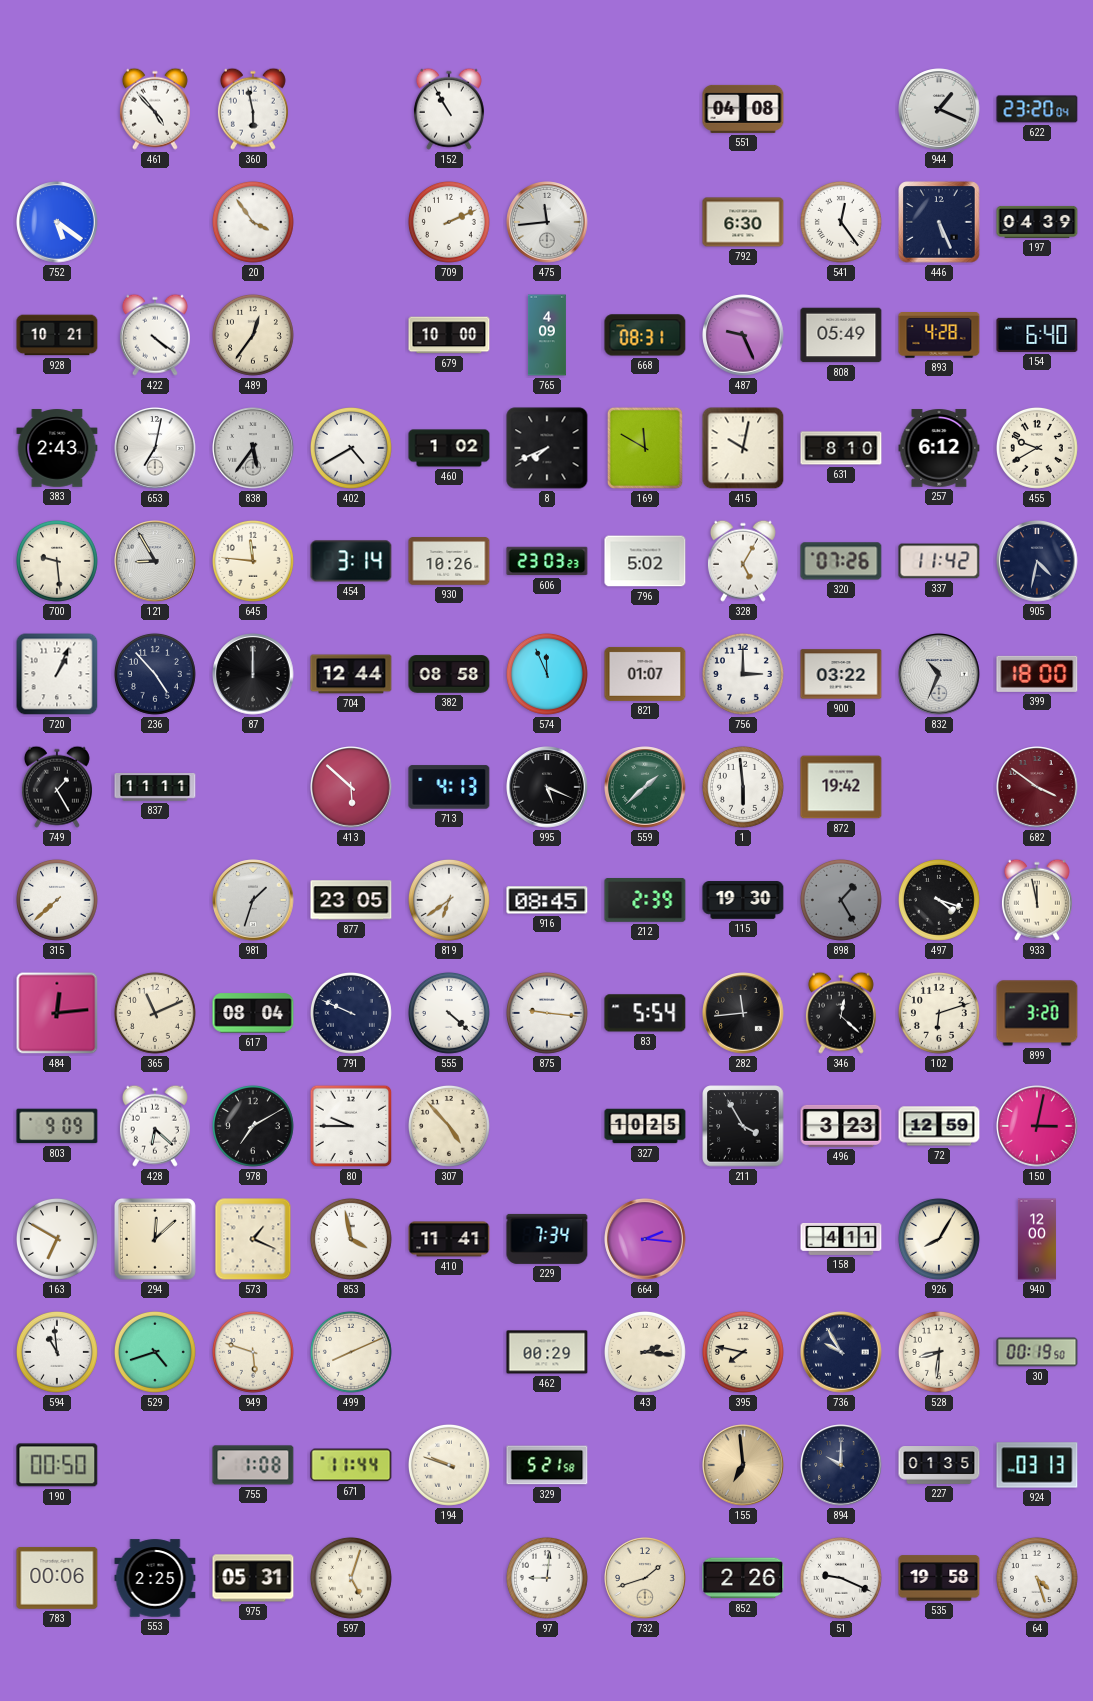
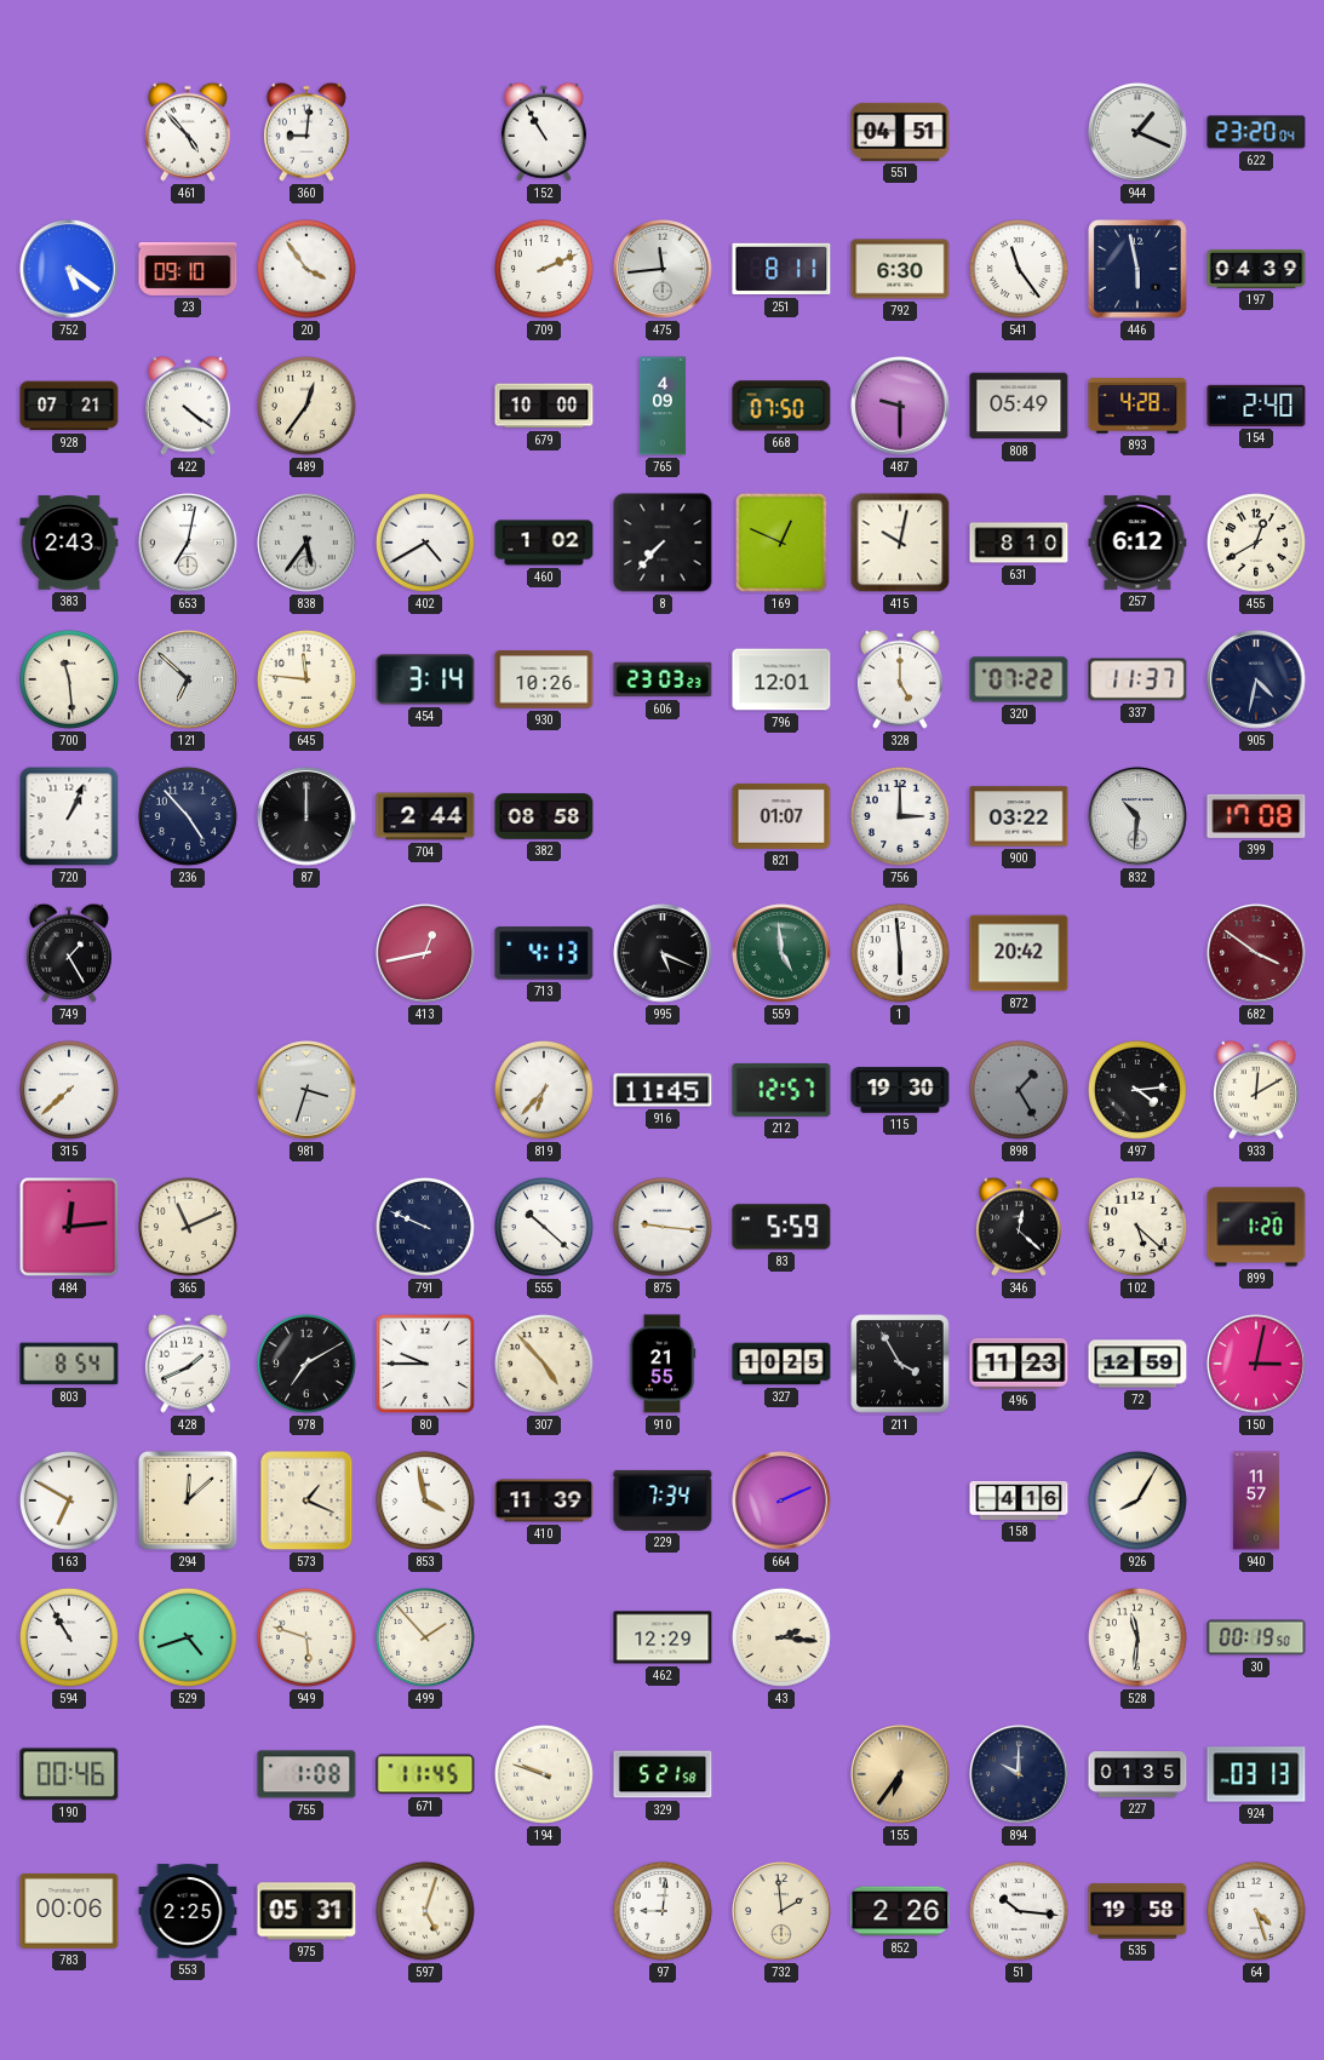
360: 5:58 -> 9:01 (306, 132)
551: 04:08 -> 04:51 (900, 132)
23: none -> 09:10 (188, 269)
251: none -> 8:11 (781, 269)
541: 12:24 -> 11:24 (1019, 269)
446: 5:26 -> 5:58 (1137, 269)
928: 10:21 -> 07:21 (69, 406)
668: 08:31 -> 07:50 (781, 406)
487: 9:26 -> 9:30 (900, 406)
154: 6:40 -> 2:40 (1256, 406)
8: 7:41 -> 7:37 (663, 543)
169: 11:50 -> 12:49 (781, 543)
455: 9:40 -> 12:40 (1256, 543)
700: 9:29 -> 11:29 (69, 679)
121: 8:55 -> 6:52 (188, 679)
796: 5:02 -> 12:01 (781, 679)
328: 5:05 -> 5:00 (900, 679)
320: 07:26 -> 07:22 (1019, 679)
337: 11:42 -> 11:37 (1137, 679)
704: 12:44 -> 2:44 (425, 816)
574: 11:56 -> none (547, 674)
832: 10:34 -> 10:31 (1137, 816)
399: 18:00 -> 17:08 (1256, 816)
837: 11:11 -> none (155, 787)
413: 5:52 -> 12:43 (425, 953)
559: 1:38 -> 4:59 (781, 953)
872: 19:42 -> 20:42 (1019, 953)
981: 1:33 -> 3:33 (306, 1090)
877: 23:05 -> none (351, 900)
819: 6:39 -> 6:37 (544, 1090)
916: 08:45 -> 11:45 (663, 1090)
212: 2:39 -> 12:57 (781, 1091)
497: 4:18 -> 4:14 (1137, 1090)
933: 11:58 -> 12:10 (1256, 1090)
617: 08:04 -> none (253, 1013)
555: 4:22 -> 10:22 (544, 1227)
83: 5:54 -> 5:59 (781, 1227)
282: 11:44 -> none (743, 1013)
102: 6:12 -> 5:22 (1137, 1227)
899: 3:20 -> 1:20 (1256, 1227)
803: 9:09 -> 8:54 (69, 1364)
428: 6:22 -> 1:41 (188, 1364)
910: none -> 21:55 (663, 1364)
496: 3:23 -> 11:23 (1019, 1364)
410: 11:41 -> 11:39 (544, 1500)
664: 2:16 -> 2:11 (781, 1500)
158: 4:11 -> 4:16 (1019, 1500)
940: 12:00 -> 11:57 (1256, 1500)
594: 10:59 -> 10:55 (69, 1637)
499: 8:11 -> 1:53 (425, 1637)
462: 00:29 -> 12:29 (663, 1637)
395: 7:47 -> none (743, 1352)
736: 9:55 -> none (841, 1352)
528: 8:31 -> 11:31 (1137, 1637)
190: 00:50 -> 00:46 (69, 1774)
671: 11:44 -> 11:45 (425, 1774)
155: 6:59 -> 6:36 (900, 1774)
732: 1:42 -> 1:59 (781, 1911)
51: 9:19 -> 10:16 (1019, 1911)
